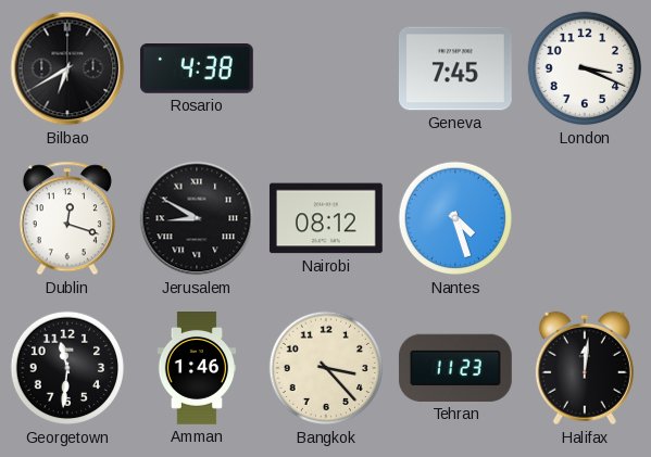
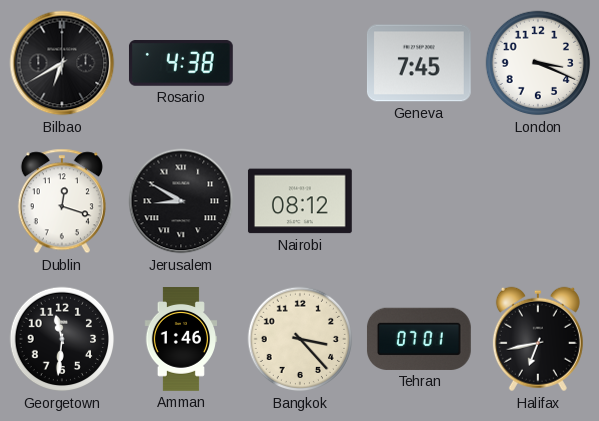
Nantes: 4:27 -> none (455, 218)
Tehran: 11:23 -> 07:01 (419, 339)
Halifax: 12:01 -> 6:43 (538, 339)
